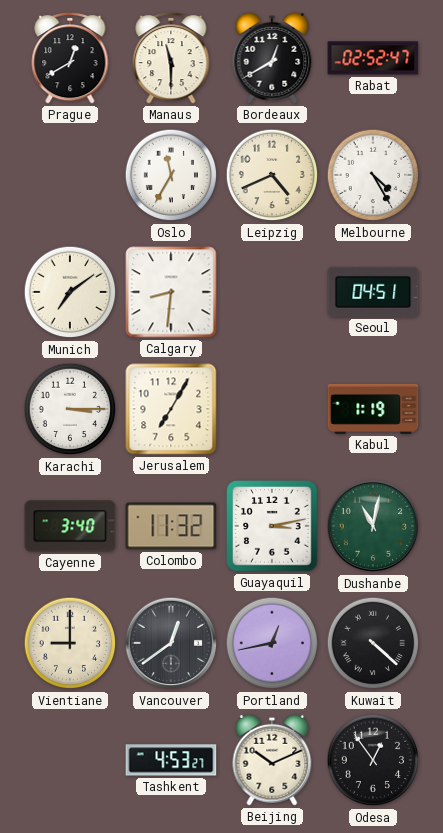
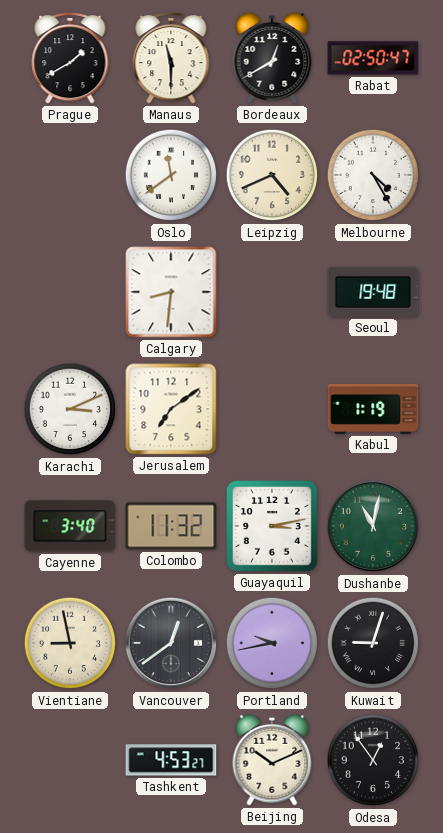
Prague: 12:40 -> 1:40 (70, 58)
Rabat: 02:52 -> 02:50 (373, 58)
Oslo: 11:35 -> 11:39 (171, 175)
Munich: 7:09 -> none (70, 292)
Seoul: 04:51 -> 19:48 (373, 292)
Karachi: 3:15 -> 3:11 (70, 409)
Jerusalem: 7:05 -> 7:09 (171, 409)
Vientiane: 9:00 -> 8:58 (70, 643)
Portland: 12:43 -> 9:43 (272, 643)
Kuwait: 4:22 -> 9:03 (373, 643)
